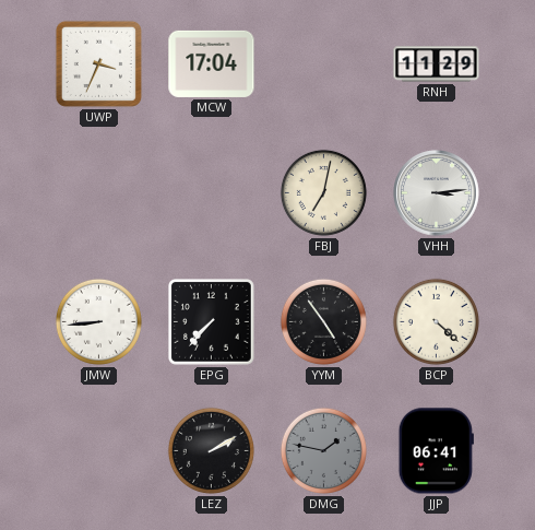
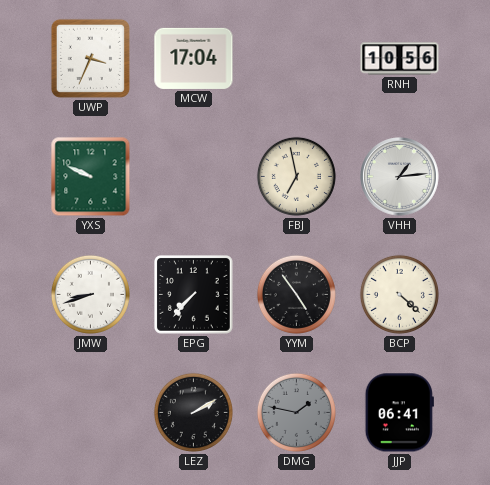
RNH: 11:29 -> 10:56 (400, 59)
YXS: none -> 9:49 (91, 177)
FBJ: 7:02 -> 6:58 (296, 176)
VHH: 3:14 -> 1:14 (400, 177)
JMW: 8:44 -> 8:42 (90, 294)
